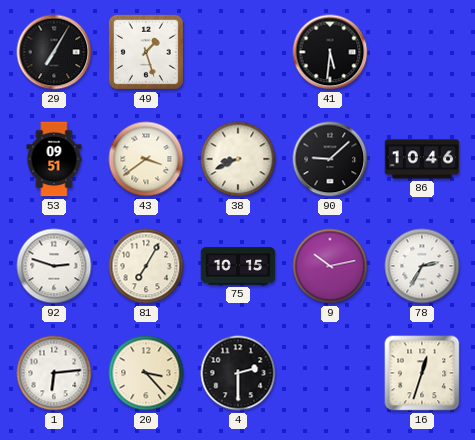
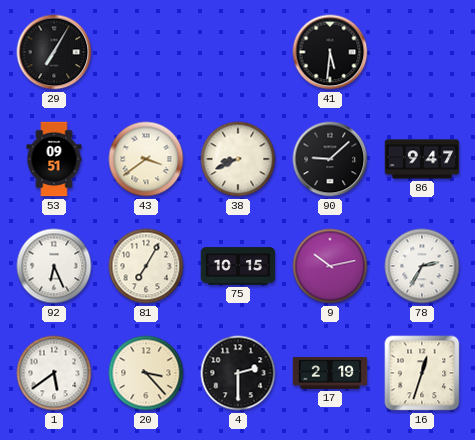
49: 1:27 -> none (146, 52)
86: 10:46 -> 9:47 (422, 159)
92: 2:48 -> 6:26 (54, 266)
1: 6:14 -> 5:39 (54, 373)
17: none -> 2:19 (330, 374)
